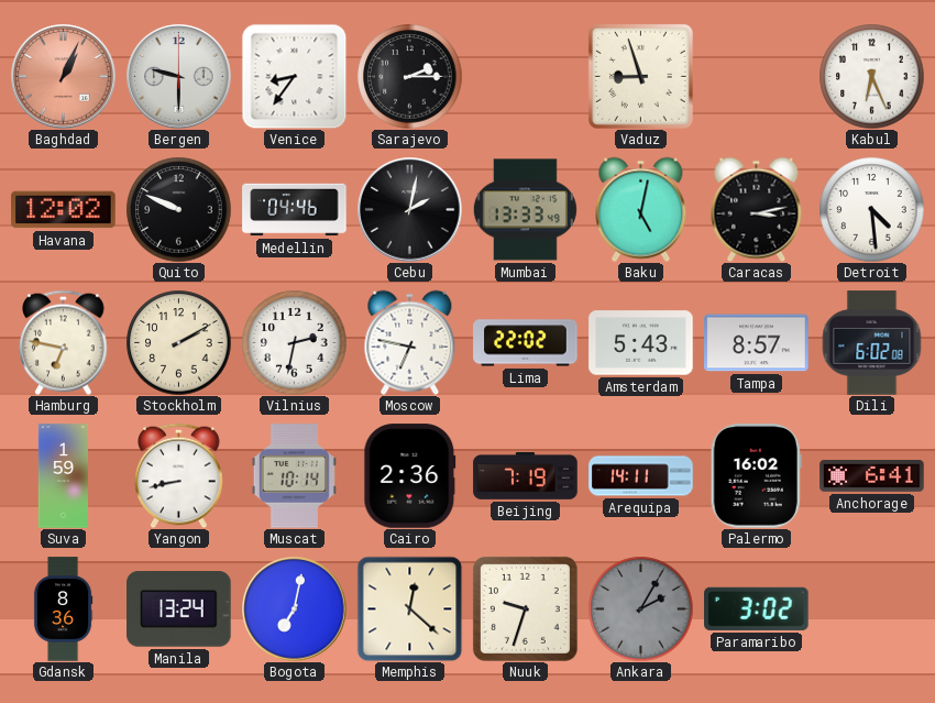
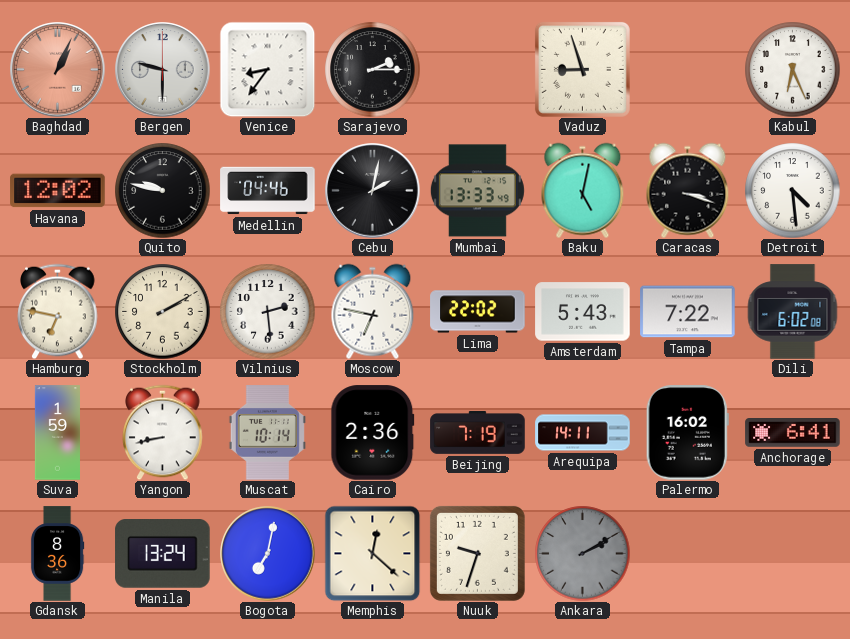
Quito: 9:49 -> 9:47 (162, 190)
Caracas: 3:13 -> 3:18 (688, 190)
Vilnius: 2:32 -> 2:29 (267, 311)
Tampa: 8:57 -> 7:22 (688, 312)
Ankara: 2:05 -> 2:10 (582, 553)
Paramaribo: 3:02 -> none (757, 608)
